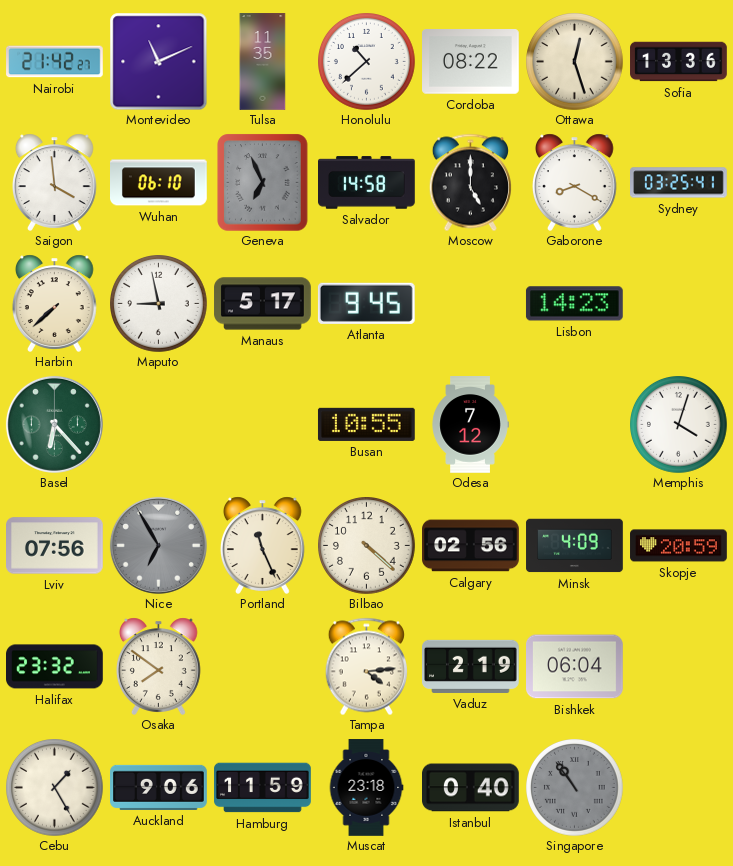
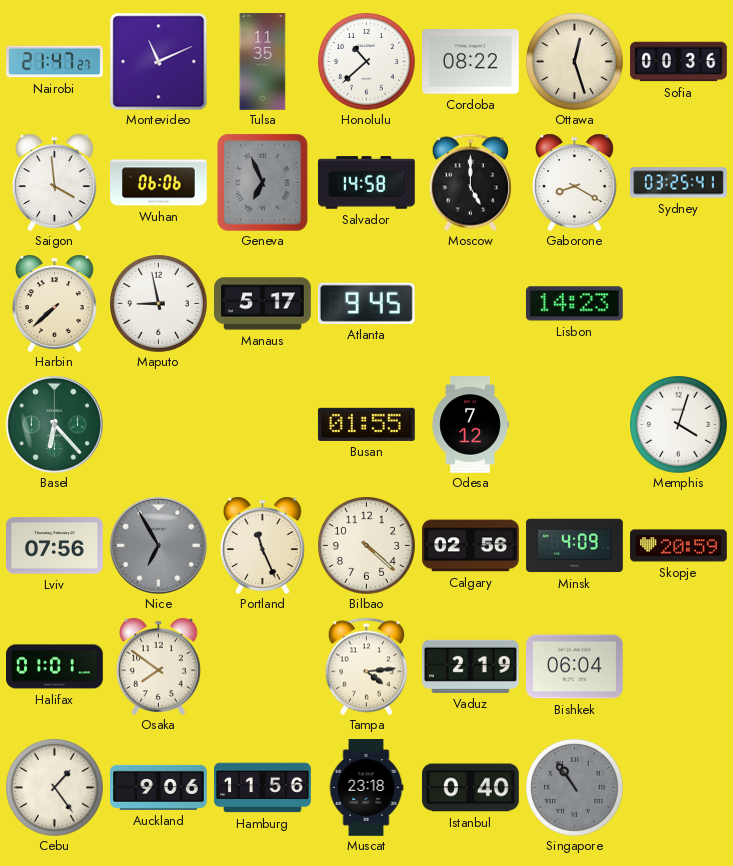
Nairobi: 21:42 -> 21:47 (55, 62)
Sofia: 13:36 -> 00:36 (679, 62)
Wuhan: 06:10 -> 06:06 (159, 183)
Busan: 10:55 -> 01:55 (366, 424)
Halifax: 23:32 -> 01:01 (55, 667)
Cebu: 1:25 -> 1:24 (55, 788)
Hamburg: 11:59 -> 11:56 (263, 788)
